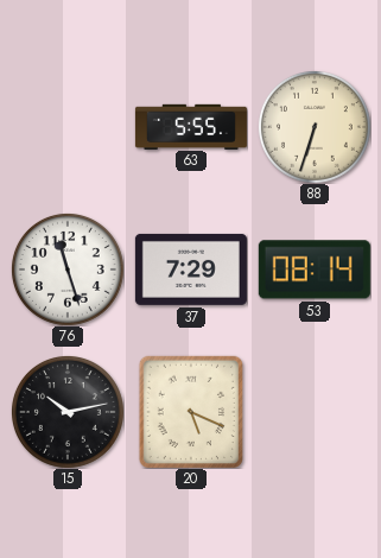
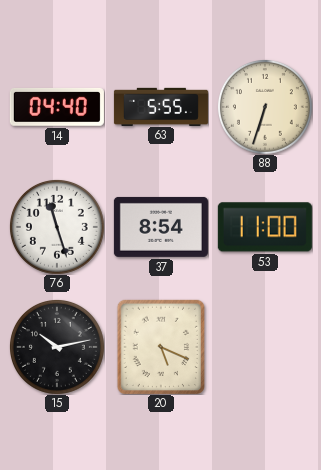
14: none -> 04:40 (57, 107)
37: 7:29 -> 8:54 (161, 227)
53: 08:14 -> 11:00 (265, 227)
